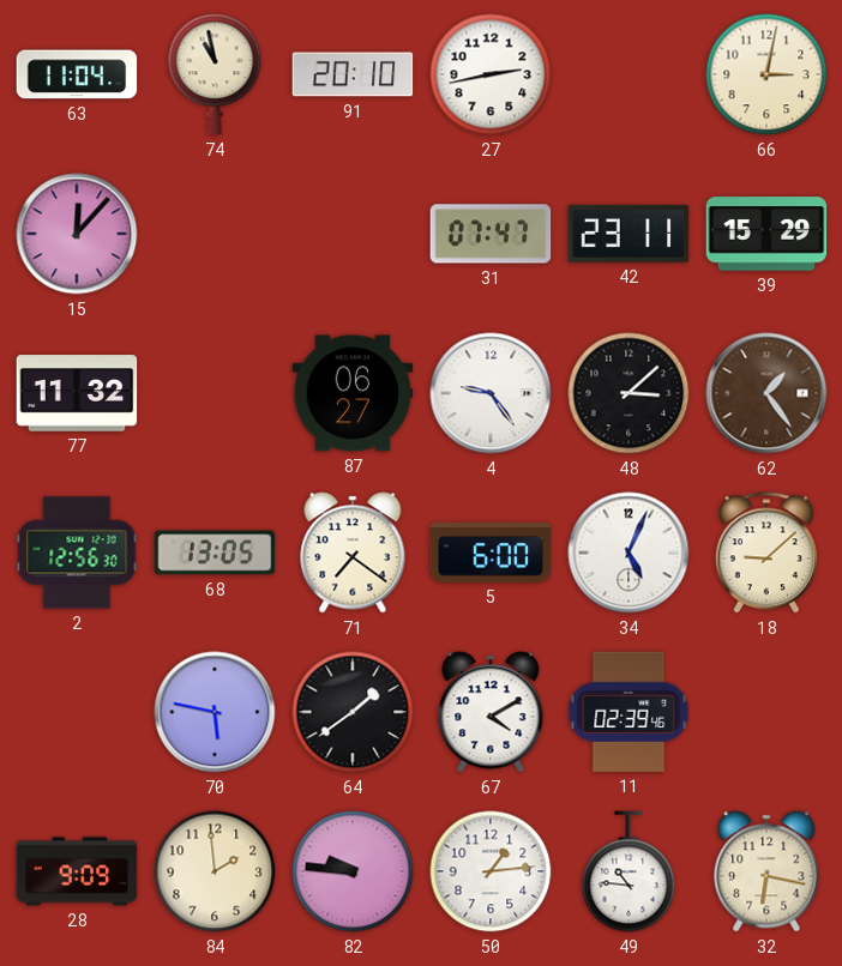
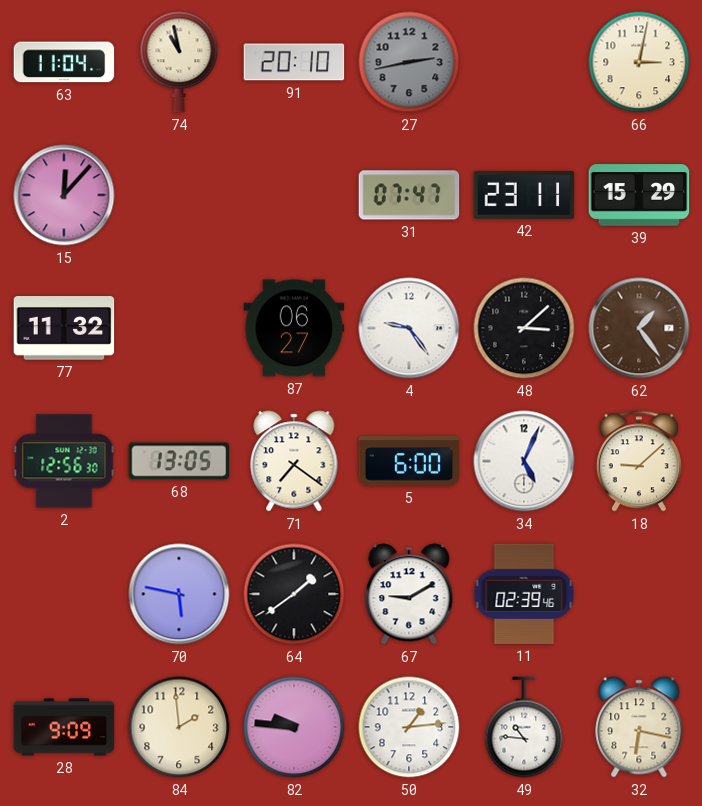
27 dial: white -> grey (409, 62)
67: 4:10 -> 9:10 (409, 594)
